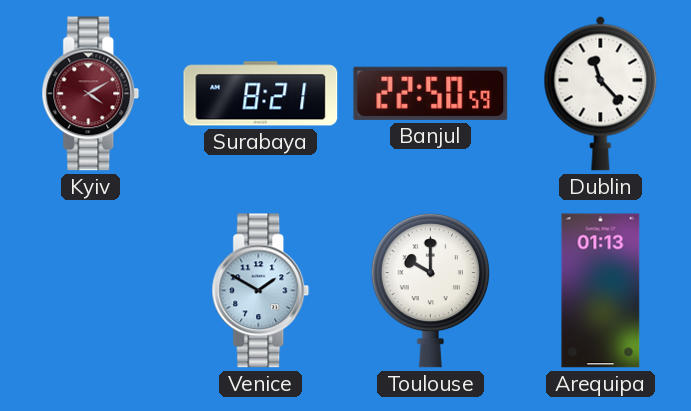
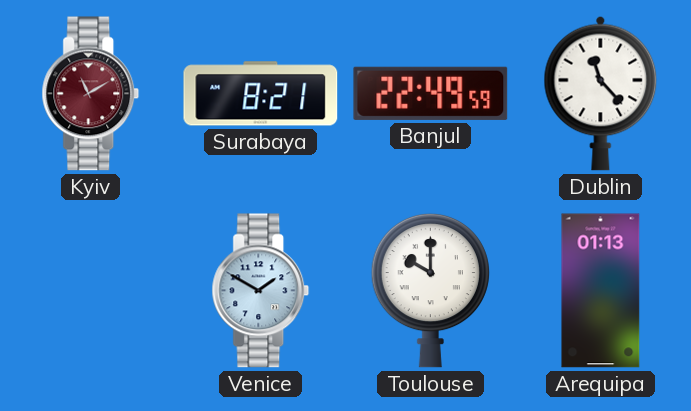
Kyiv: 4:10 -> 11:10 (91, 94)
Banjul: 22:50 -> 22:49 (431, 93)
